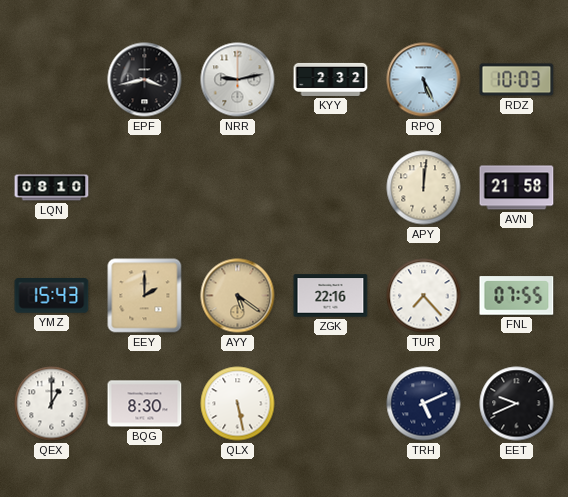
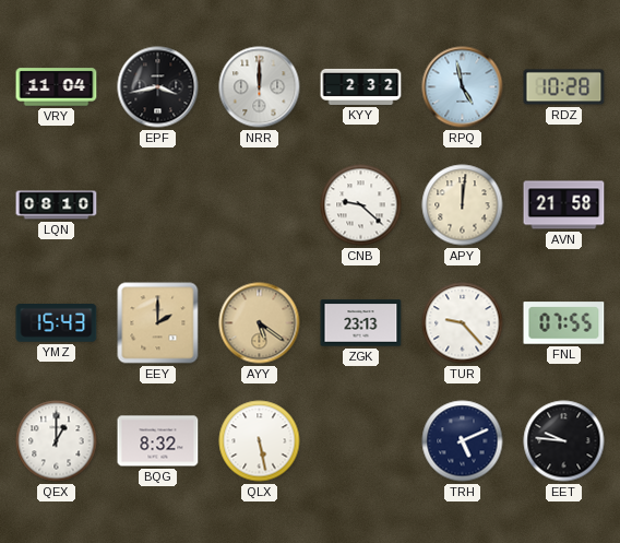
VRY: none -> 11:04 (57, 87)
NRR: 9:13 -> 12:00 (260, 87)
RPQ: 5:26 -> 4:58 (463, 87)
RDZ: 10:03 -> 10:28 (564, 87)
CNB: none -> 9:22 (361, 205)
ZGK: 22:16 -> 23:13 (361, 323)
TUR: 7:23 -> 9:23 (463, 323)
BQG: 8:30 -> 8:32 (158, 441)
EET: 9:41 -> 9:46 (564, 441)
